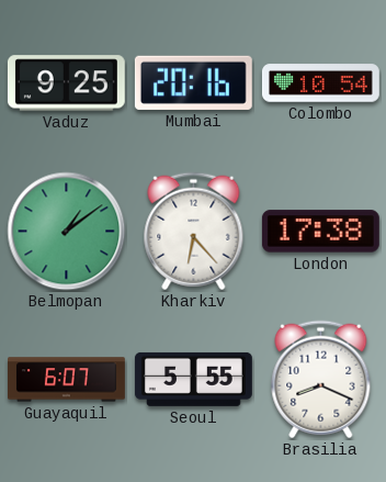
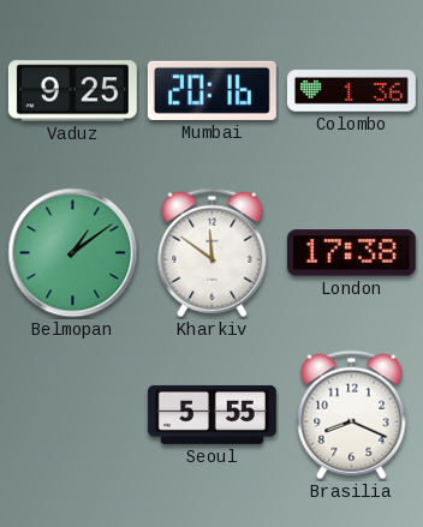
Colombo: 10:54 -> 1:36 (351, 91)
Kharkiv: 6:23 -> 11:51 (213, 253)
Guayaquil: 6:07 -> none (67, 380)
